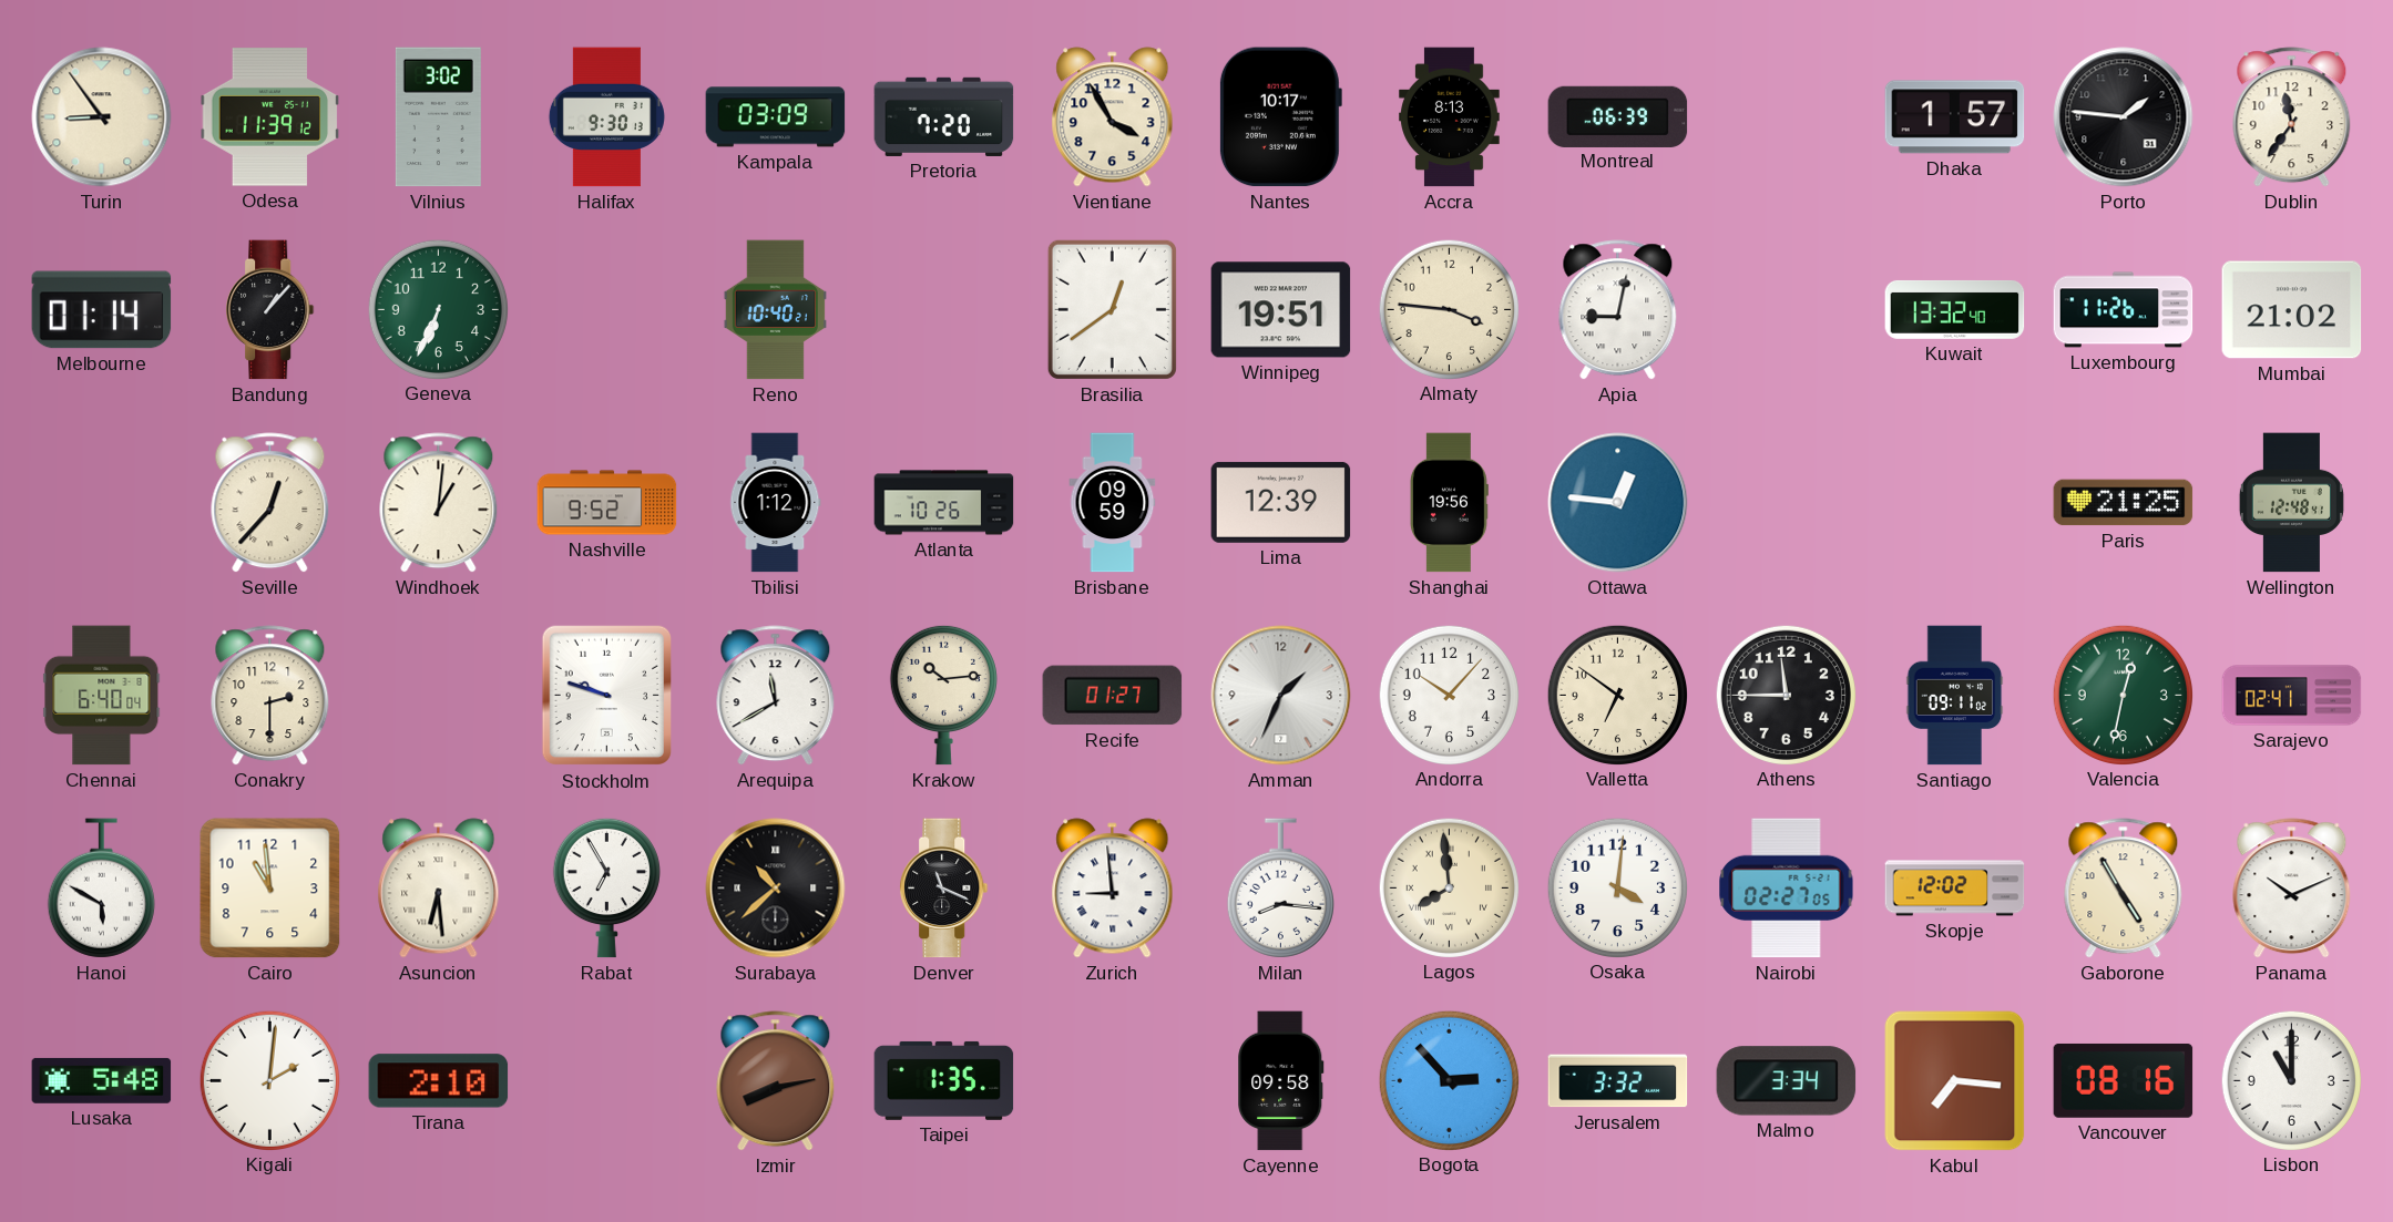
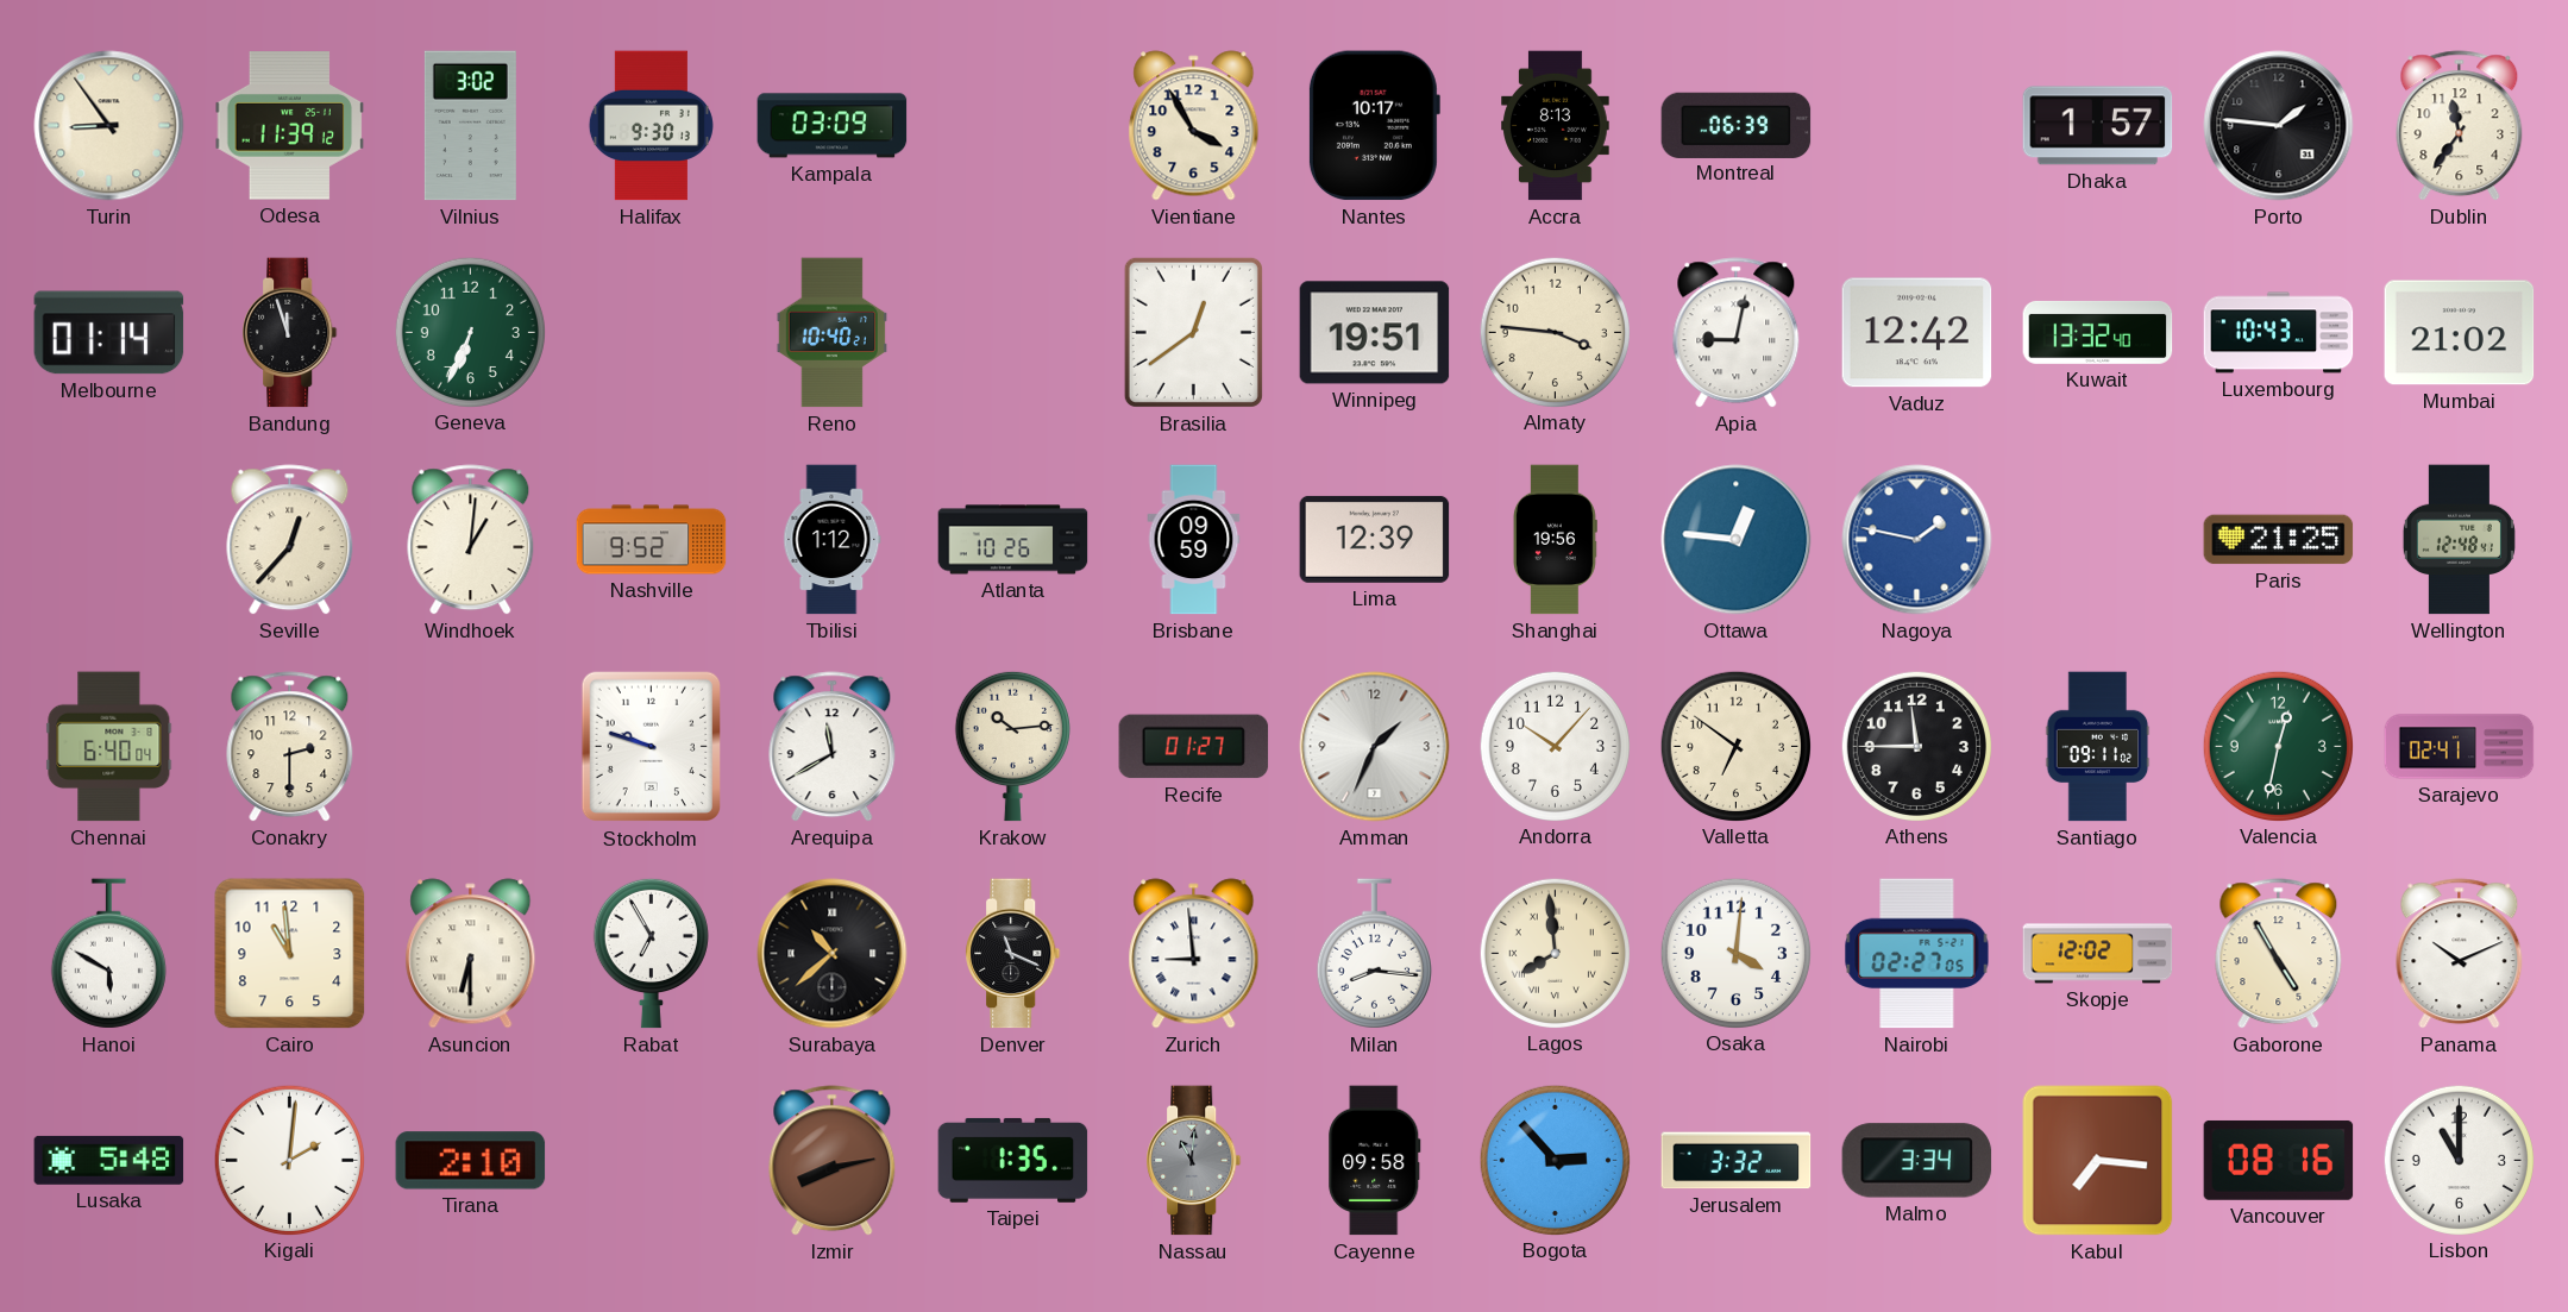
Pretoria: 7:20 -> none (944, 116)
Bandung: 1:07 -> 11:57 (290, 333)
Vaduz: none -> 12:42 (1917, 333)
Luxembourg: 11:26 -> 10:43 (2279, 333)
Nagoya: none -> 1:47 (1917, 540)
Asuncion: 6:29 -> 6:30 (471, 954)
Nassau: none -> 11:01 (1194, 1161)
